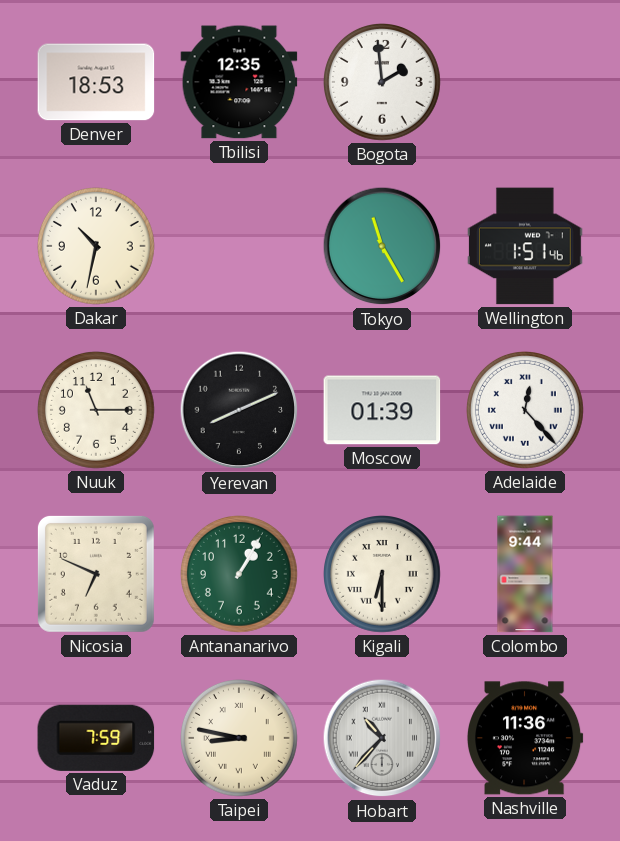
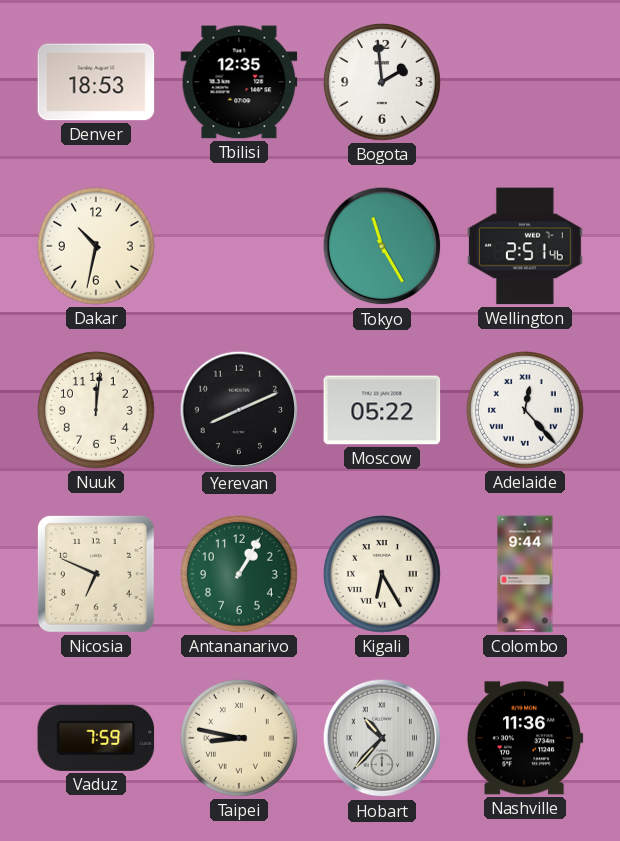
Wellington: 1:51 -> 2:51 (526, 246)
Nuuk: 11:15 -> 12:01 (97, 411)
Moscow: 01:39 -> 05:22 (382, 410)
Kigali: 6:30 -> 6:25 (383, 575)
